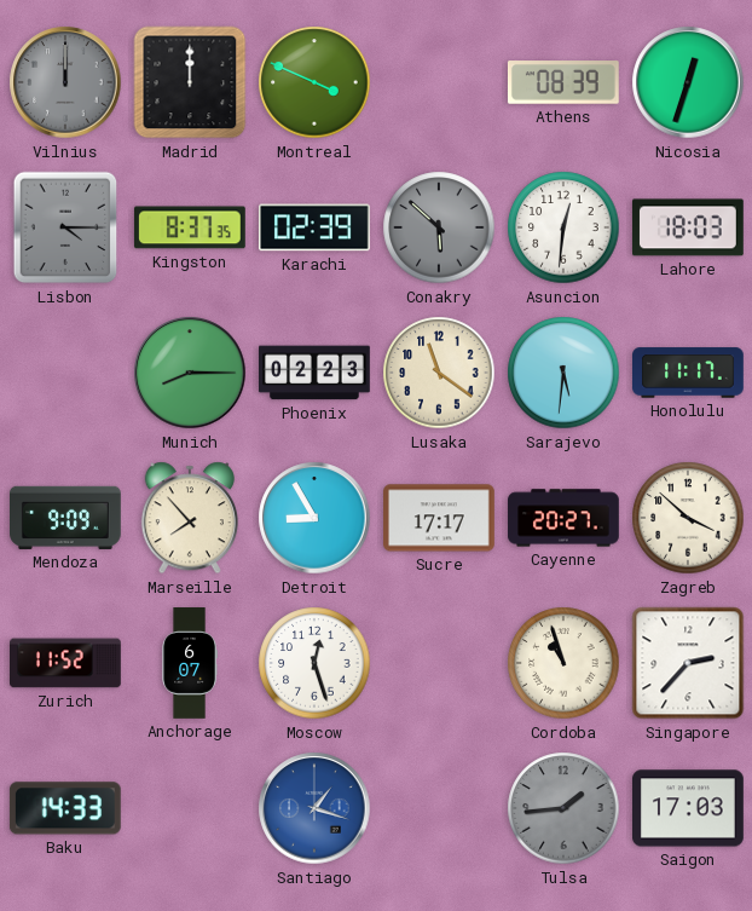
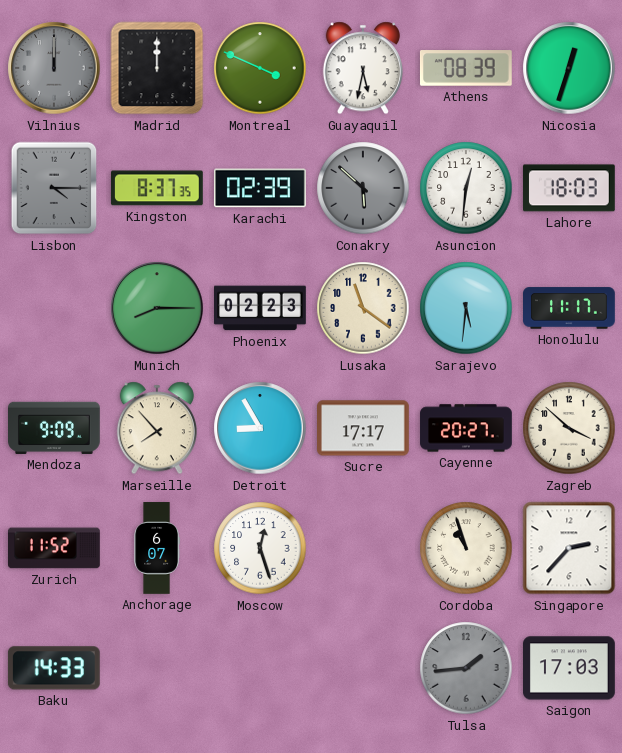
Guayaquil: none -> 5:32 (363, 68)
Santiago: 1:18 -> none (314, 808)
